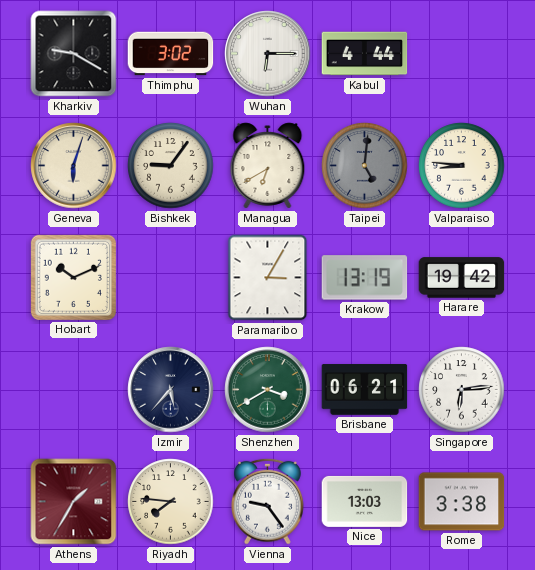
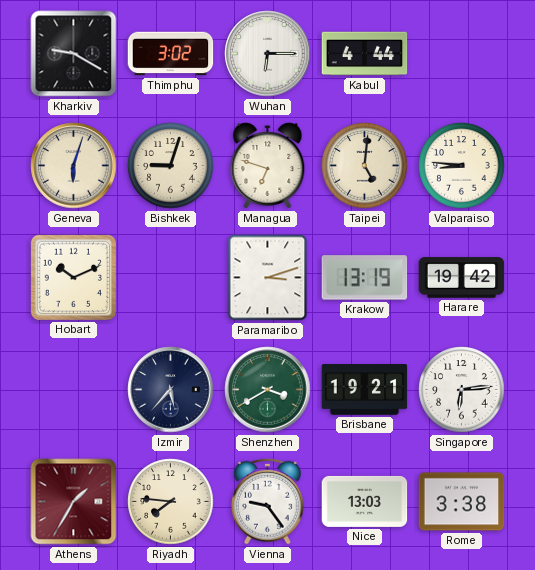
Bishkek: 9:06 -> 9:03 (171, 166)
Managua: 6:40 -> 6:48 (268, 166)
Taipei dial: grey -> cream (365, 166)
Paramaribo: 3:05 -> 3:12 (268, 278)
Brisbane: 06:21 -> 19:21 (365, 390)
